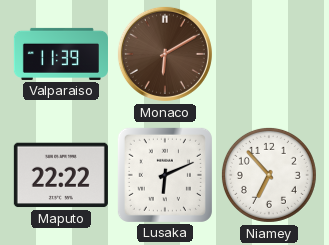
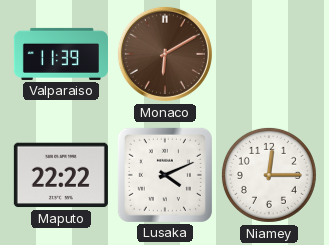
Lusaka: 6:11 -> 4:11 (165, 175)
Niamey: 6:53 -> 12:15 (269, 175)
